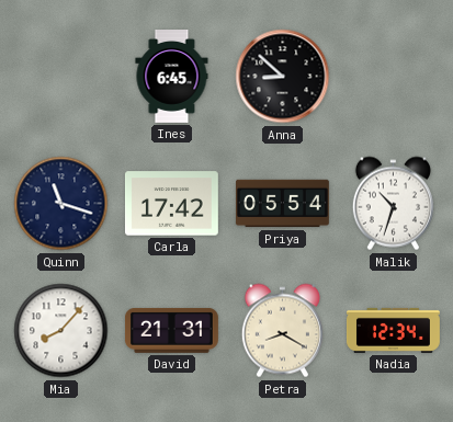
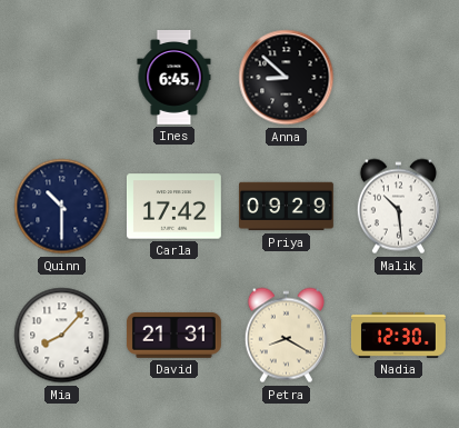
Quinn: 11:18 -> 10:30 (62, 207)
Priya: 05:54 -> 09:29 (286, 207)
Malik: 10:33 -> 10:29 (398, 207)
Nadia: 12:34 -> 12:30 (399, 335)
